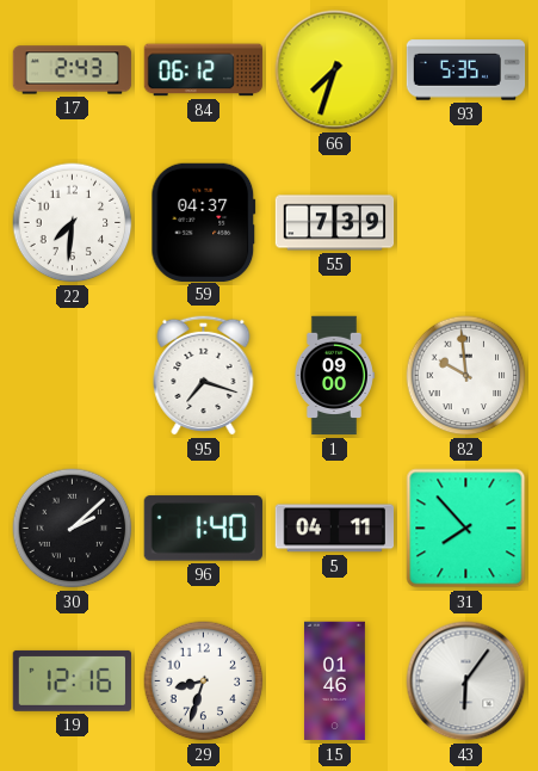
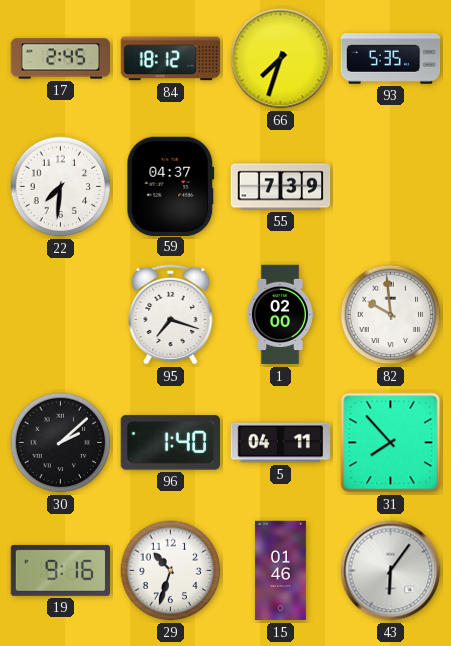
17: 2:43 -> 2:45 (61, 59)
84: 06:12 -> 18:12 (170, 59)
1: 09:00 -> 02:00 (280, 315)
19: 12:16 -> 9:16 (60, 570)
29: 8:33 -> 10:33 (171, 571)
